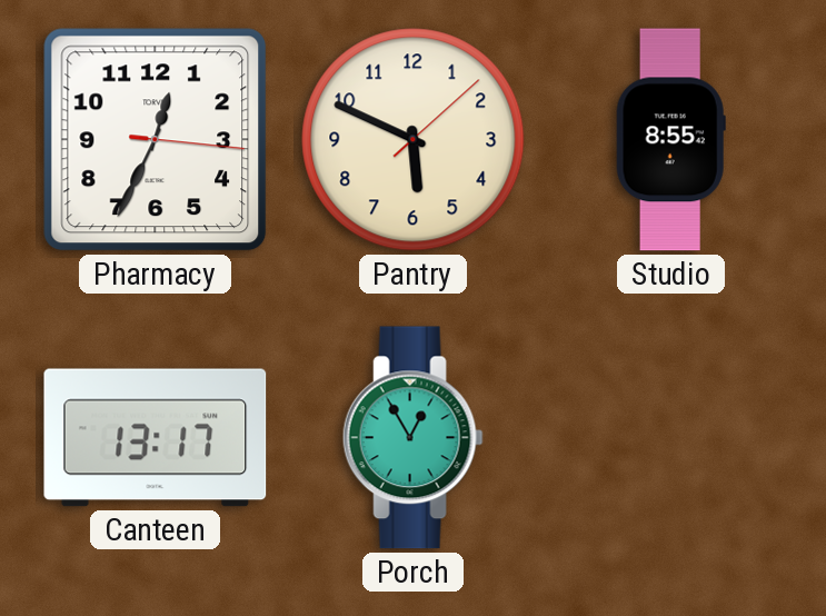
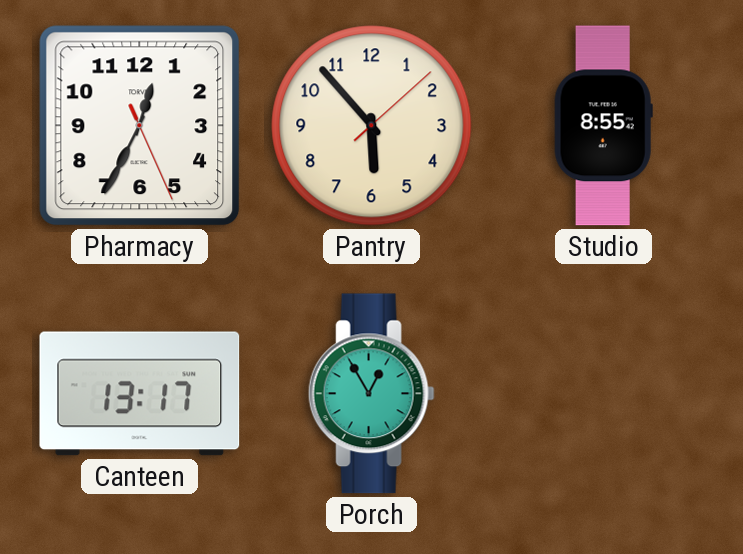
Pharmacy: 12:34:16 -> 12:34:26 (140, 126)
Pantry: 5:49 -> 5:53 (372, 126)
